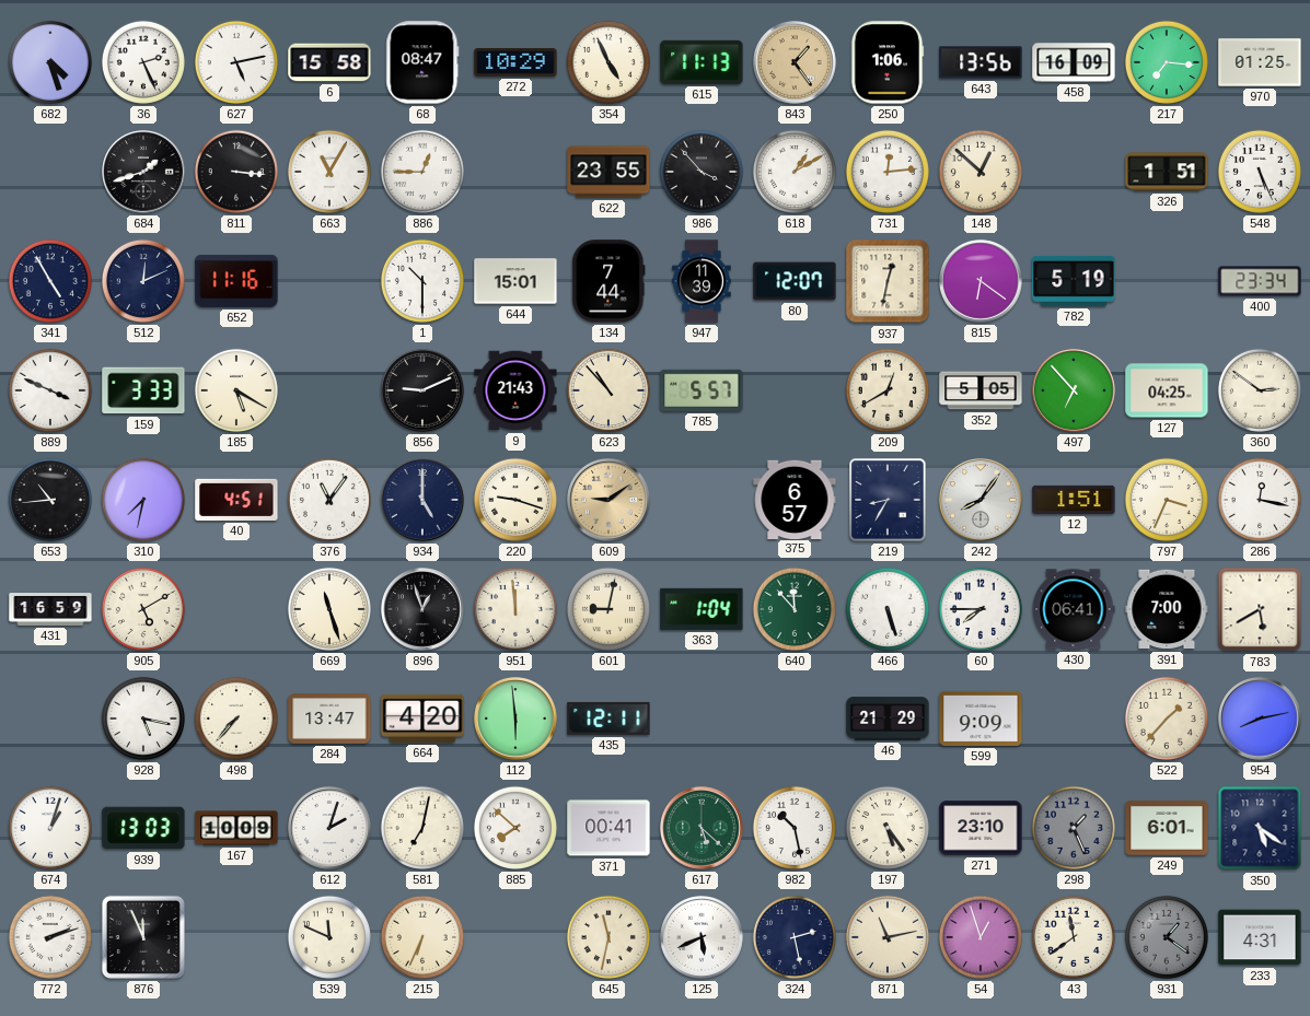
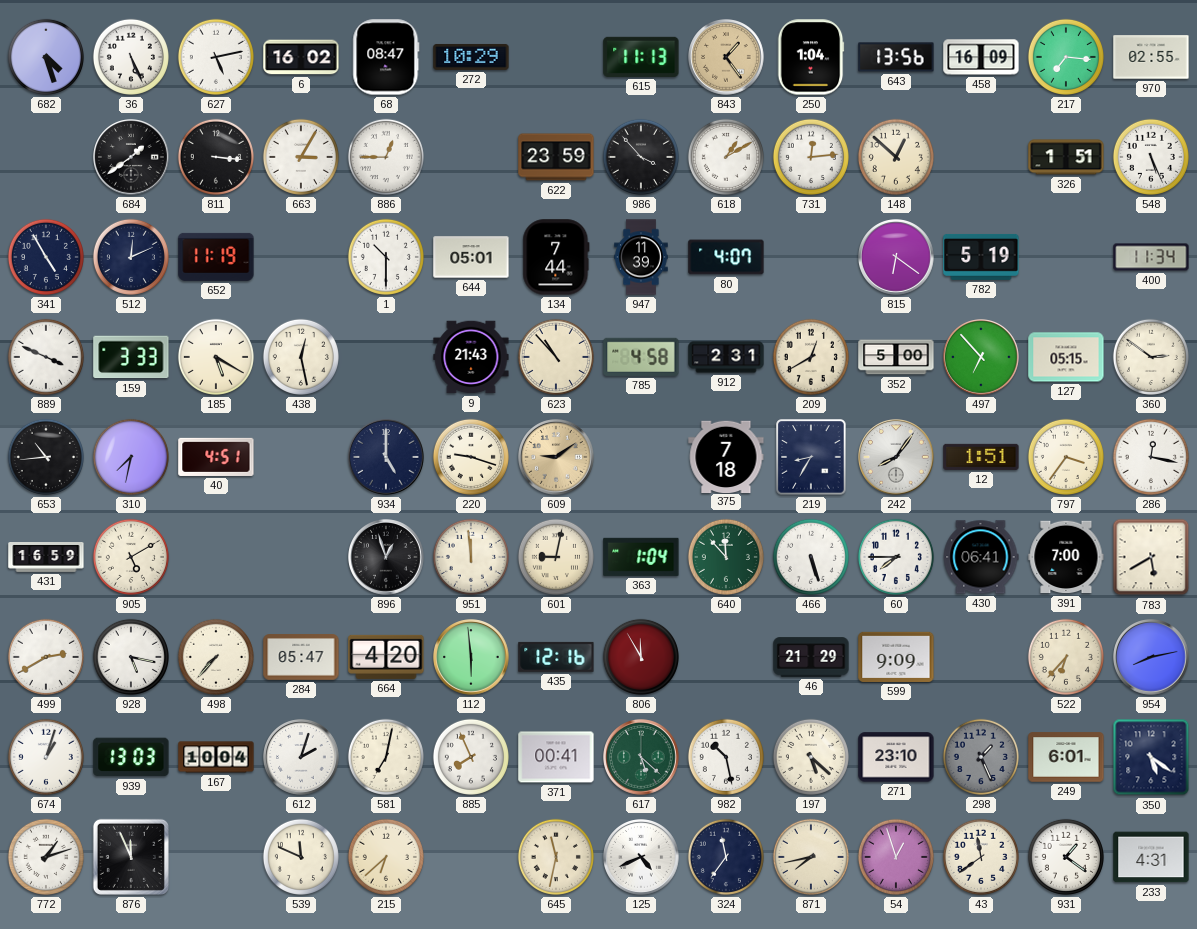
36: 2:26 -> 5:26 (131, 57)
6: 15:58 -> 16:02 (301, 57)
354: 4:56 -> none (608, 62)
250: 1:06 -> 1:04 (811, 57)
970: 01:25 -> 02:55 (1151, 57)
684: 1:42 -> 1:39 (131, 157)
663: 11:05 -> 3:05 (301, 157)
622: 23:55 -> 23:59 (556, 157)
652: 11:16 -> 11:19 (216, 257)
644: 15:01 -> 05:01 (471, 257)
80: 12:07 -> 4:07 (726, 257)
937: 12:32 -> none (888, 281)
400: 23:34 -> 11:34 (1151, 257)
438: none -> 12:28 (301, 357)
856: 9:11 -> none (422, 390)
785: 5:57 -> 4:58 (641, 357)
912: none -> 2:31 (726, 357)
352: 5:05 -> 5:00 (896, 357)
127: 04:25 -> 05:15 (1066, 357)
376: 11:06 -> none (329, 500)
375: 6:57 -> 7:18 (726, 456)
797: 3:34 -> 3:36 (1066, 457)
669: 11:27 -> none (329, 609)
499: none -> 2:40 (46, 657)
284: 13:47 -> 05:47 (301, 657)
435: 12:11 -> 12:16 (556, 657)
806: none -> 11:55 (641, 657)
522: 1:37 -> 6:37 (1066, 657)
167: 10:09 -> 10:04 (216, 757)
885: 7:52 -> 7:56 (471, 757)
197: 5:24 -> 5:22 (811, 757)
772: 2:12 -> 1:12 (46, 857)
215: 6:34 -> 6:38 (386, 857)
125: 5:41 -> 4:41 (641, 857)
324: 2:28 -> 11:36 (726, 857)
871: 11:13 -> 7:43 (811, 857)
931 dial: grey -> white (1066, 857)
